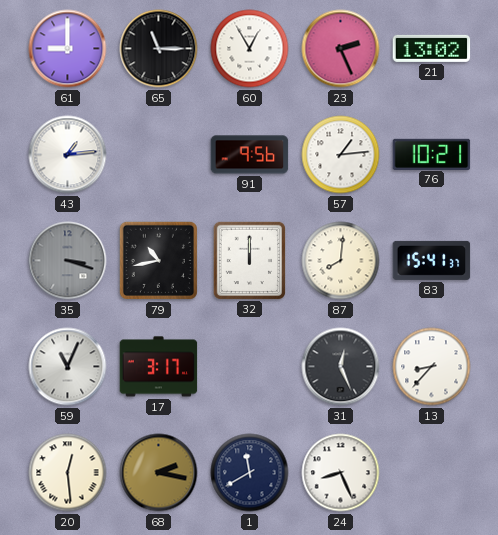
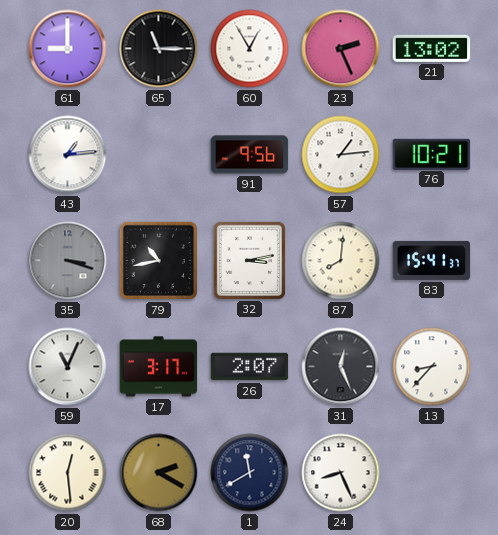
32: 12:00 -> 3:13 (249, 260)
26: none -> 2:07 (250, 367)
68: 2:17 -> 2:20 (159, 473)
